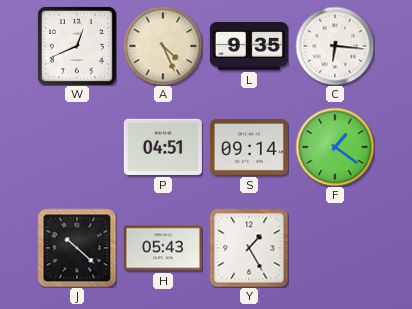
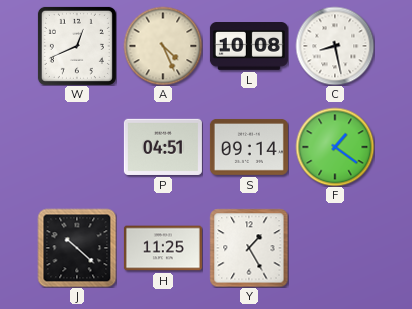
L: 9:35 -> 10:08 (249, 47)
C: 6:16 -> 8:28 (335, 46)
H: 05:43 -> 11:25 (163, 248)
